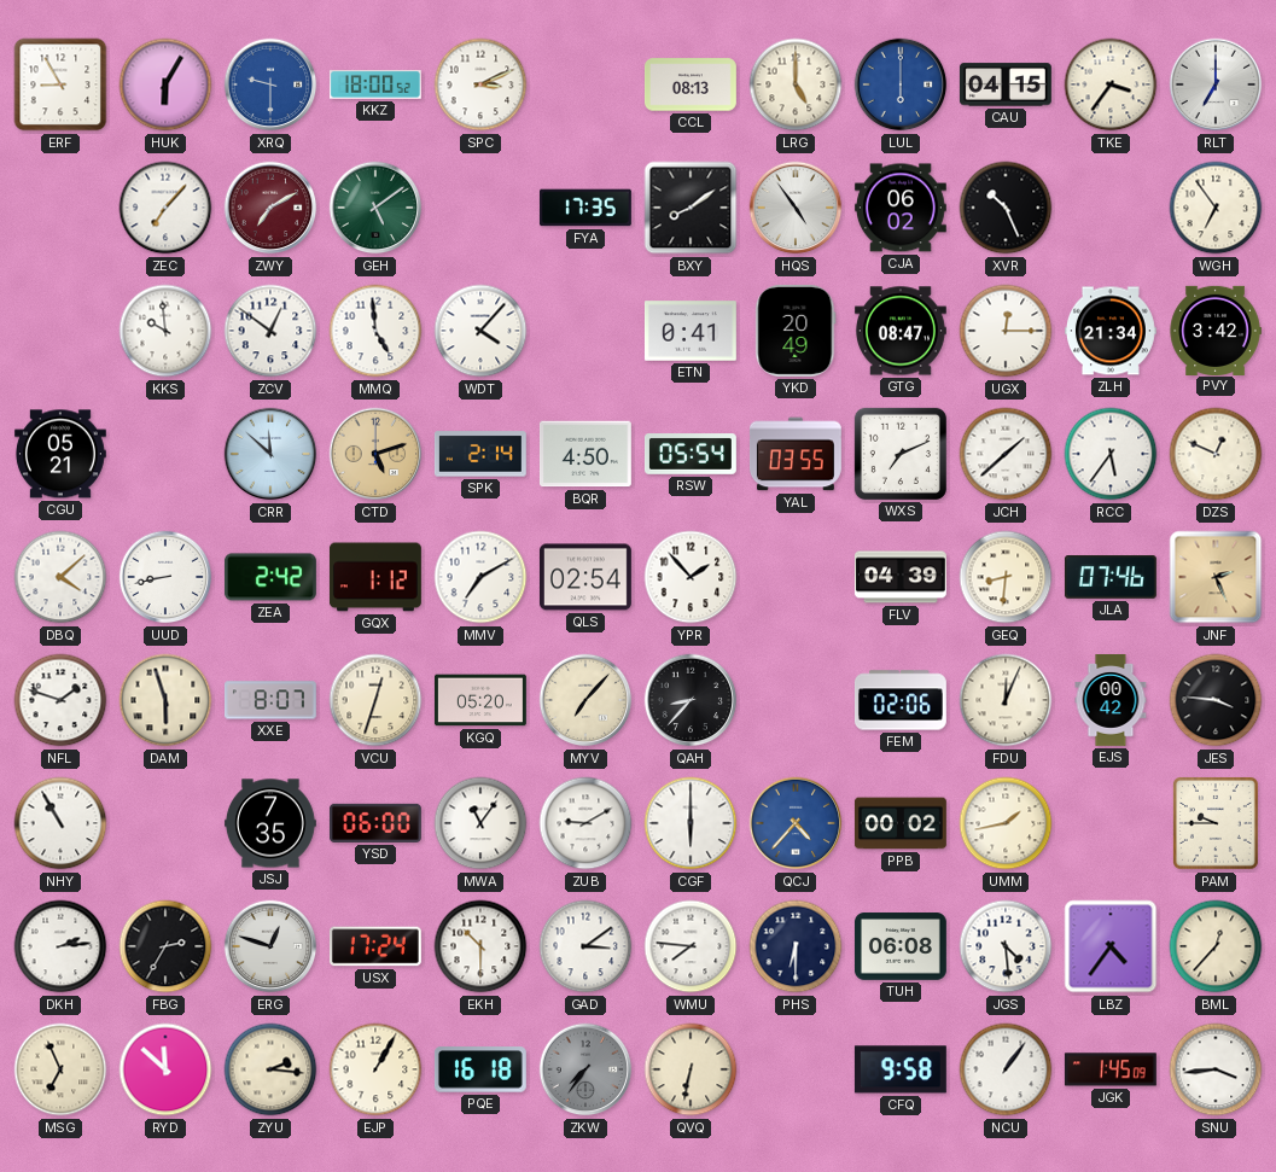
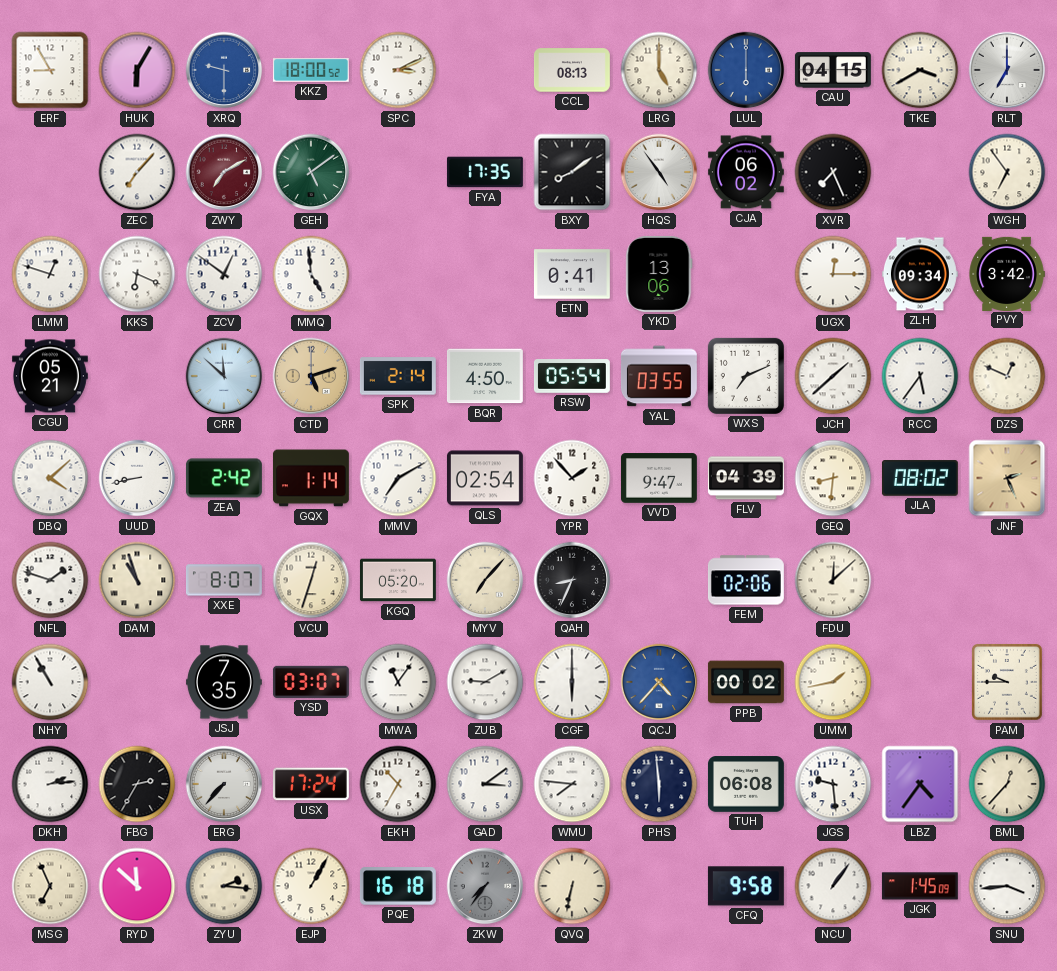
TKE: 3:36 -> 3:40 (920, 70)
XVR: 10:26 -> 7:26 (833, 172)
LMM: none -> 12:48 (50, 274)
KKS: 9:59 -> 6:19 (137, 274)
WDT: 4:07 -> none (480, 331)
YKD: 20:49 -> 13:06 (659, 274)
GTG: 08:47 -> none (901, 331)
ZLH: 21:34 -> 09:34 (920, 274)
GQX: 1:12 -> 1:14 (311, 478)
VVD: none -> 9:47 (659, 478)
JLA: 07:46 -> 08:02 (920, 478)
DAM: 5:57 -> 10:57 (137, 580)
QAH: 8:37 -> 8:34 (572, 580)
FDU: 12:04 -> 12:08 (833, 580)
EJS: 00:42 -> none (1111, 701)
JES: 3:46 -> none (1216, 700)
YSD: 06:00 -> 03:07 (311, 682)
ERG: 12:48 -> 7:37 (224, 784)
EKH: 10:30 -> 10:35 (398, 784)
PHS: 6:30 -> 5:59 (659, 784)
JGS: 4:29 -> 9:29 (833, 784)
